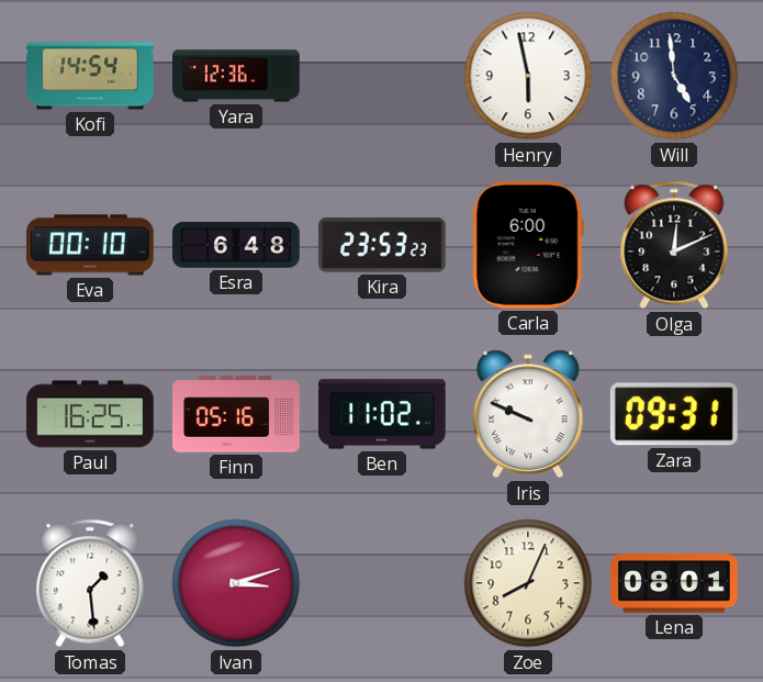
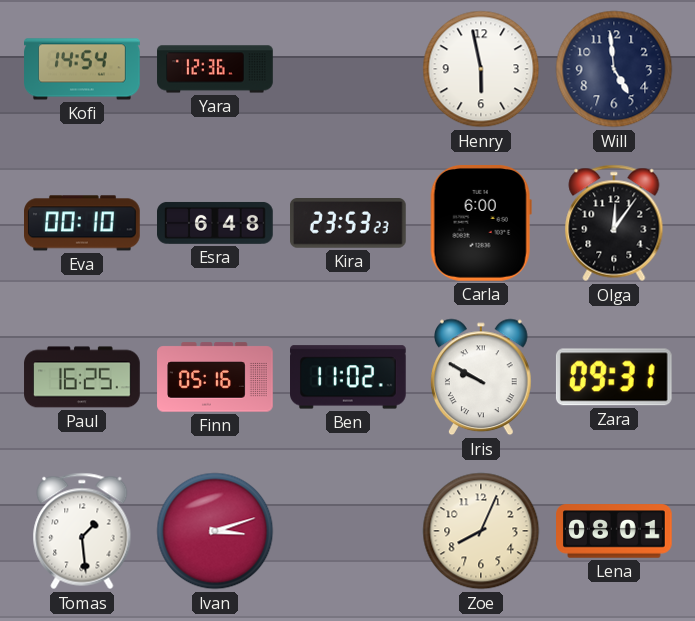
Olga: 12:11 -> 12:06 (614, 223)
Iris: 9:49 -> 9:50 (482, 377)
